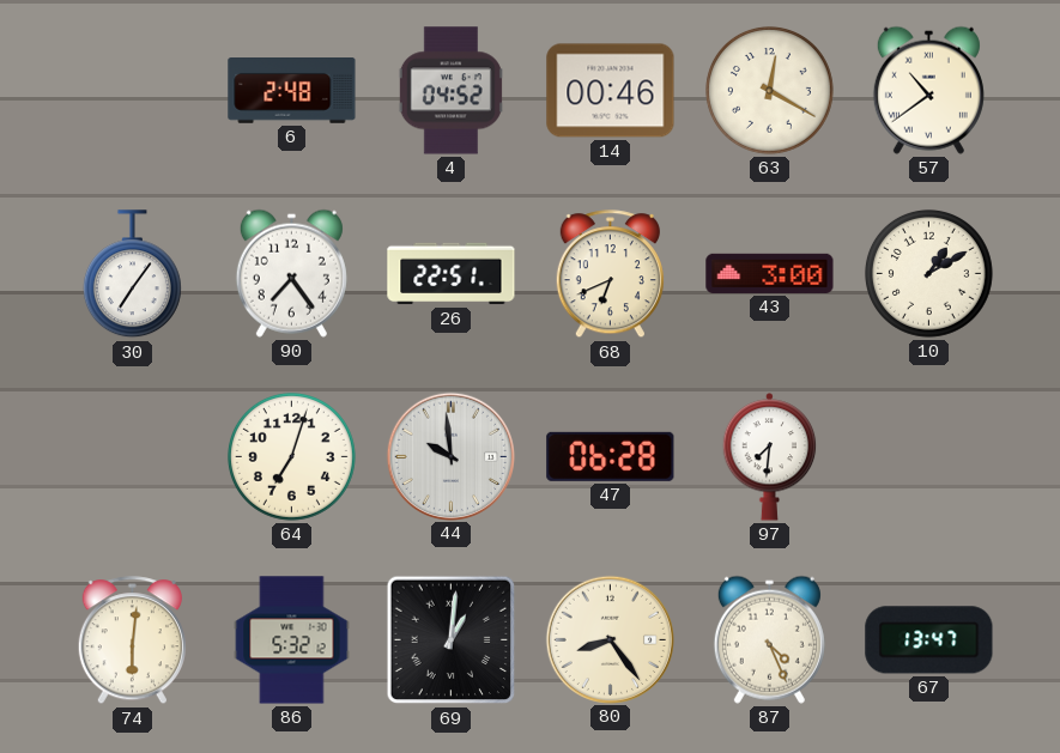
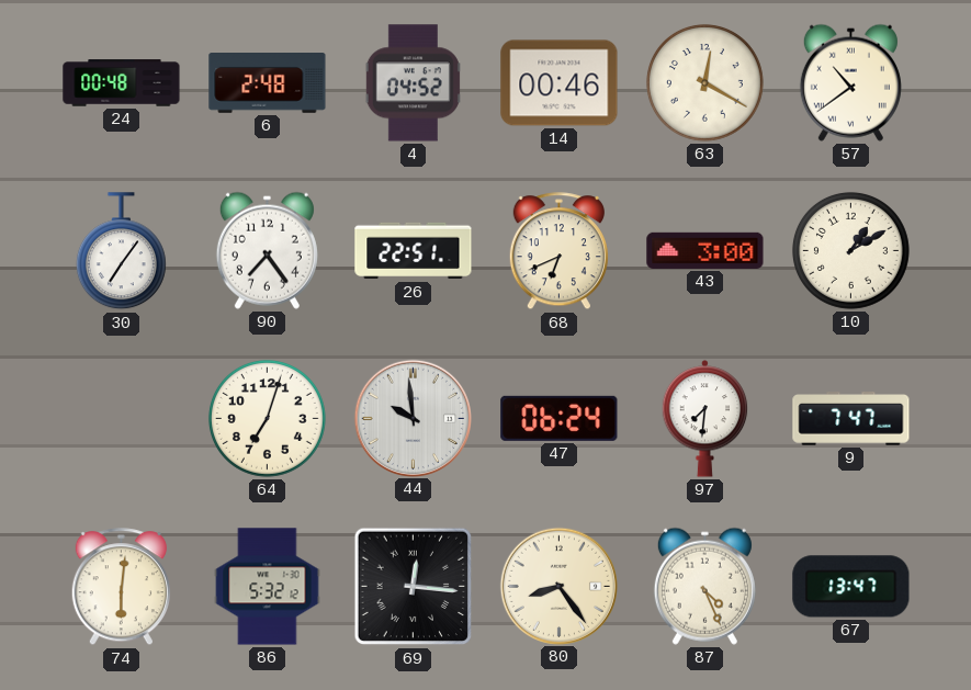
24: none -> 00:48 (122, 83)
47: 06:28 -> 06:24 (560, 418)
9: none -> 7:47 (851, 419)
69: 1:01 -> 12:16 (414, 587)
